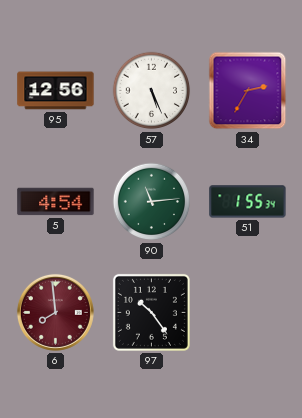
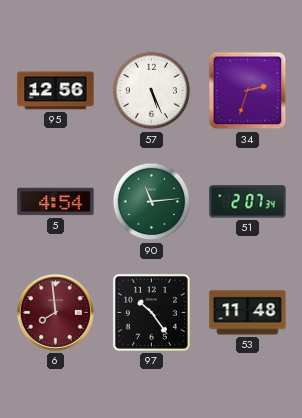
34: 2:35 -> 2:33 (248, 91)
51: 1:55 -> 2:07 (248, 202)
53: none -> 11:48 (248, 313)
